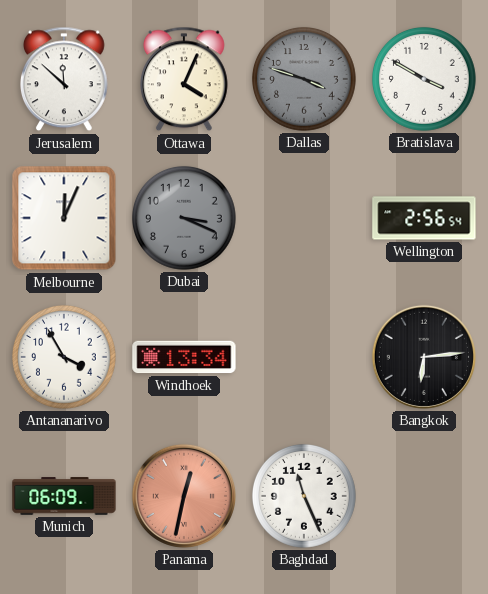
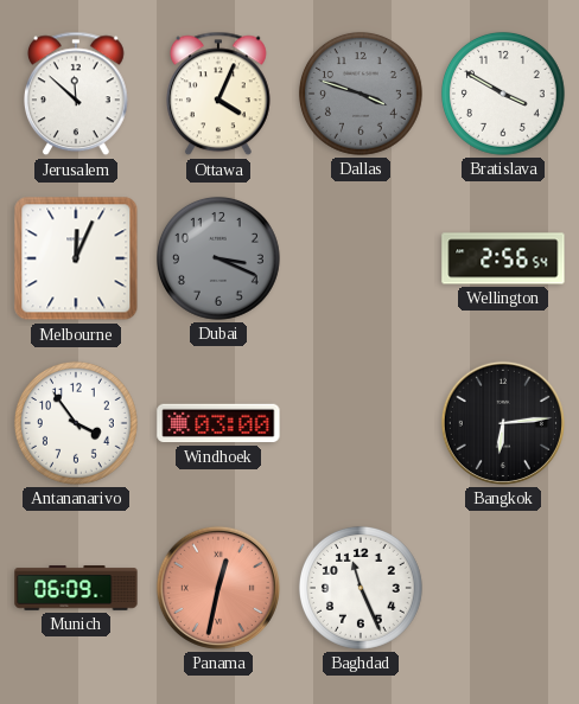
Antananarivo: 3:55 -> 3:54 (76, 423)
Windhoek: 13:34 -> 03:00 (218, 423)
